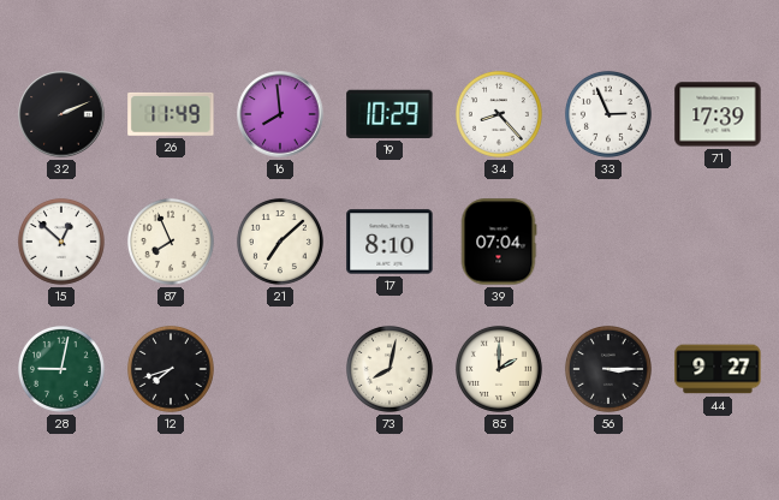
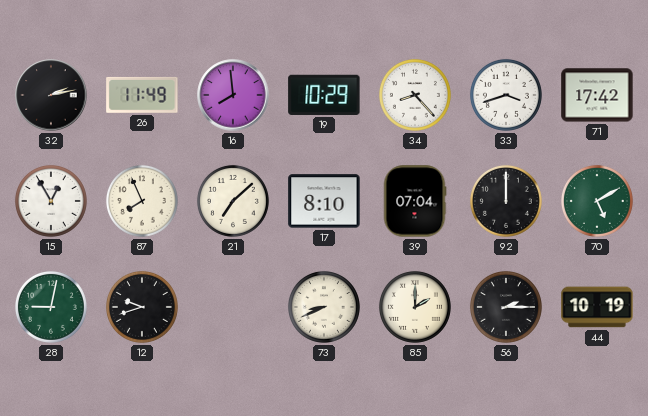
32: 2:11 -> 2:13 (51, 95)
33: 2:56 -> 3:42 (506, 95)
71: 17:39 -> 17:42 (597, 95)
15: 12:52 -> 12:55 (51, 201)
92: none -> 12:00 (506, 201)
70: none -> 5:10 (597, 201)
12: 7:42 -> 9:42 (142, 307)
73: 8:02 -> 8:41 (324, 307)
56: 3:15 -> 2:15 (506, 307)
44: 9:27 -> 10:19 (597, 307)
